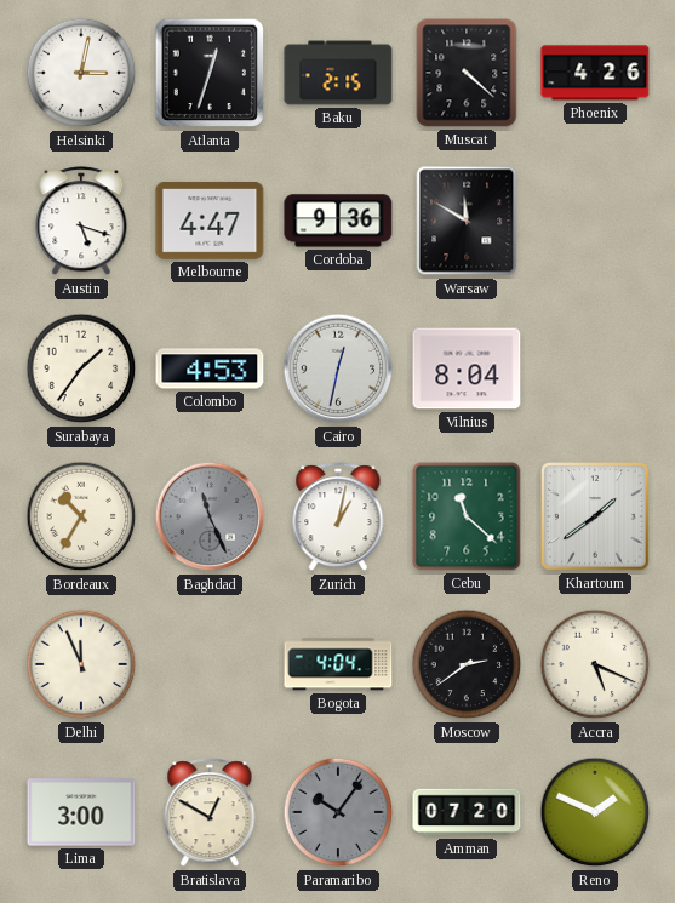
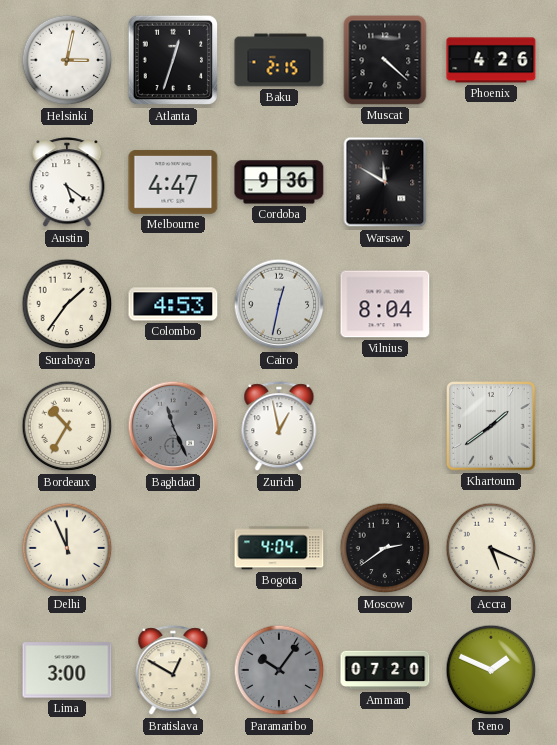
Austin: 5:18 -> 5:21 (67, 183)
Zurich: 1:02 -> 12:58 (279, 427)
Cebu: 11:22 -> none (467, 516)
